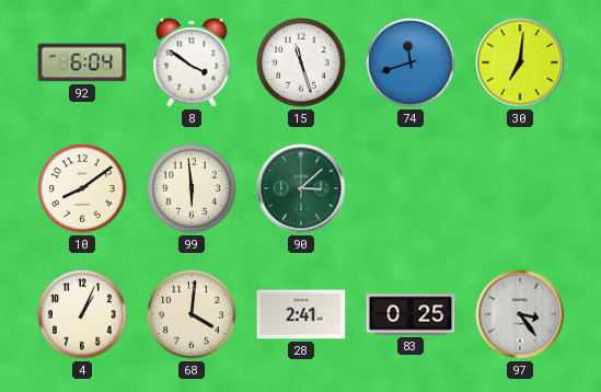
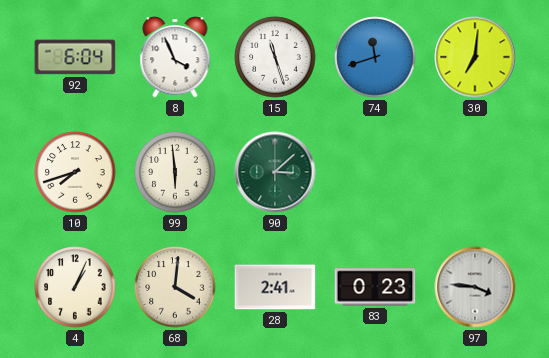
8: 3:51 -> 3:56 (175, 57)
10: 8:09 -> 7:42 (75, 172)
83: 0:25 -> 0:23 (375, 287)
97: 3:24 -> 3:46 (475, 287)
